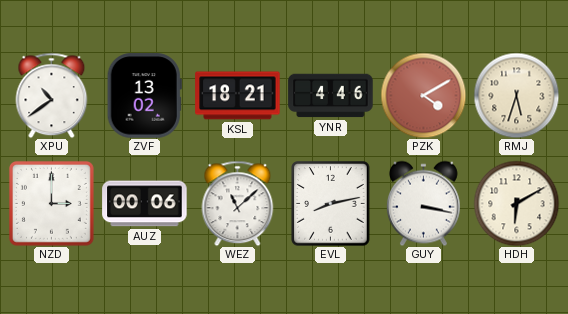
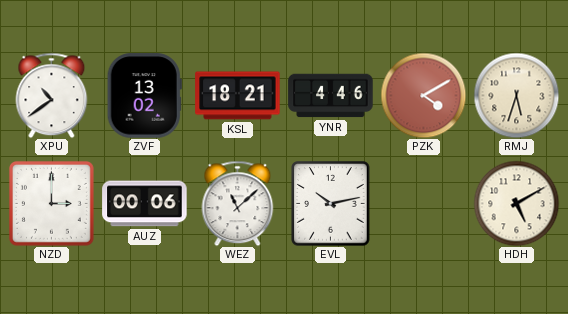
EVL: 8:13 -> 10:13 (331, 204)
GUY: 3:17 -> none (423, 203)
HDH: 6:10 -> 5:10 (516, 203)
